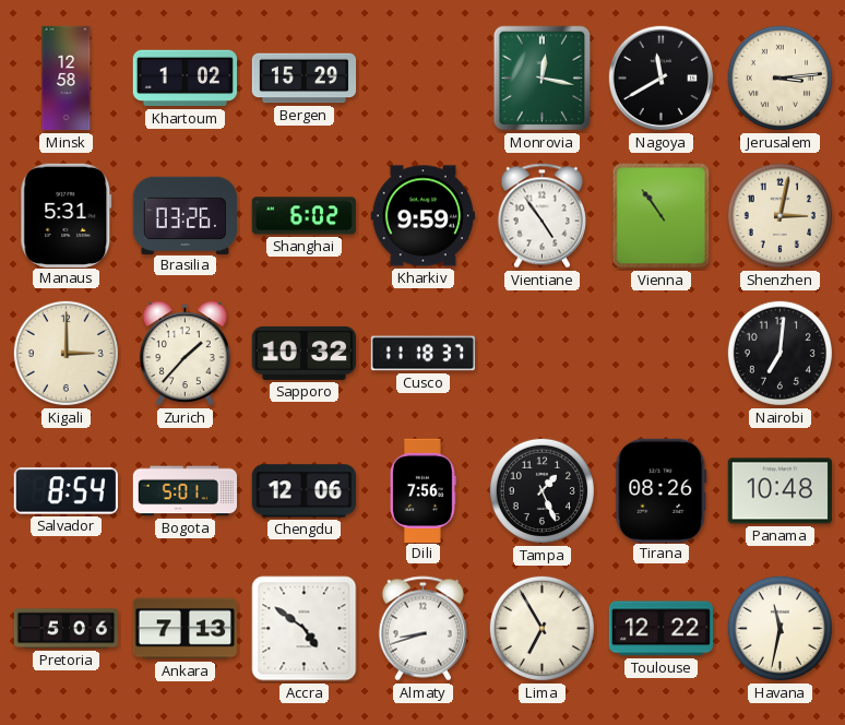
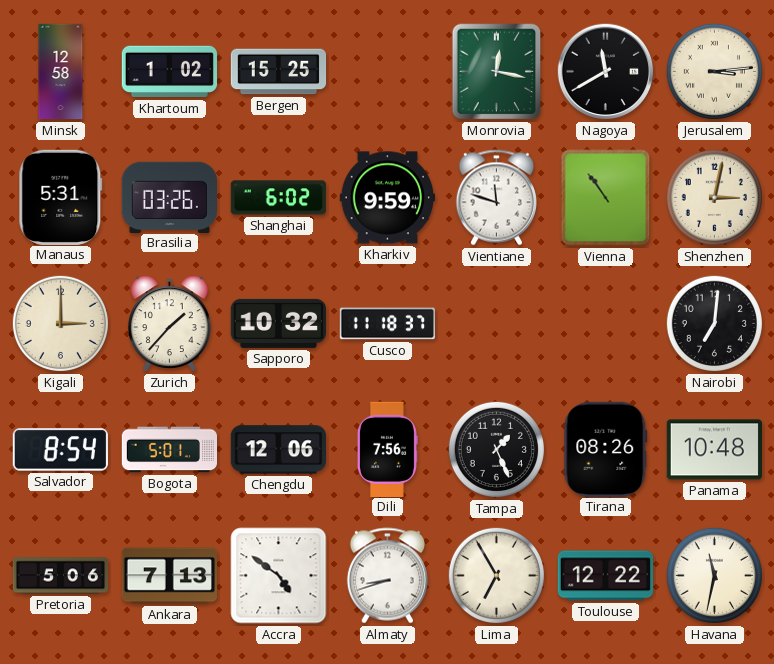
Bergen: 15:29 -> 15:25 (279, 72)
Vientiane: 4:54 -> 11:48 (496, 198)
